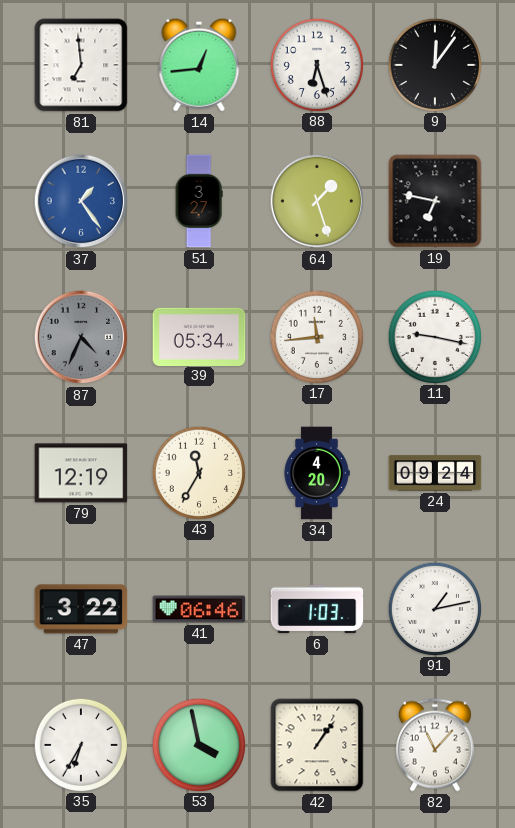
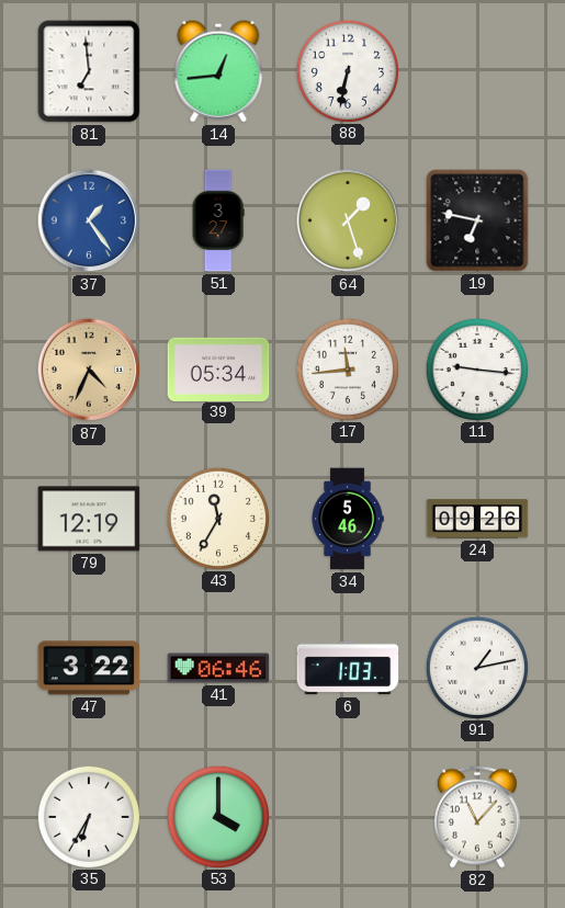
88: 6:27 -> 6:32 (347, 70)
9: 12:06 -> none (434, 64)
87 dial: grey -> champagne (89, 370)
11: 9:17 -> 9:16 (476, 368)
34: 4:20 -> 5:46 (348, 519)
24: 09:24 -> 09:26 (477, 519)
53: 3:58 -> 4:00 (217, 816)
42: 1:06 -> none (317, 745)
